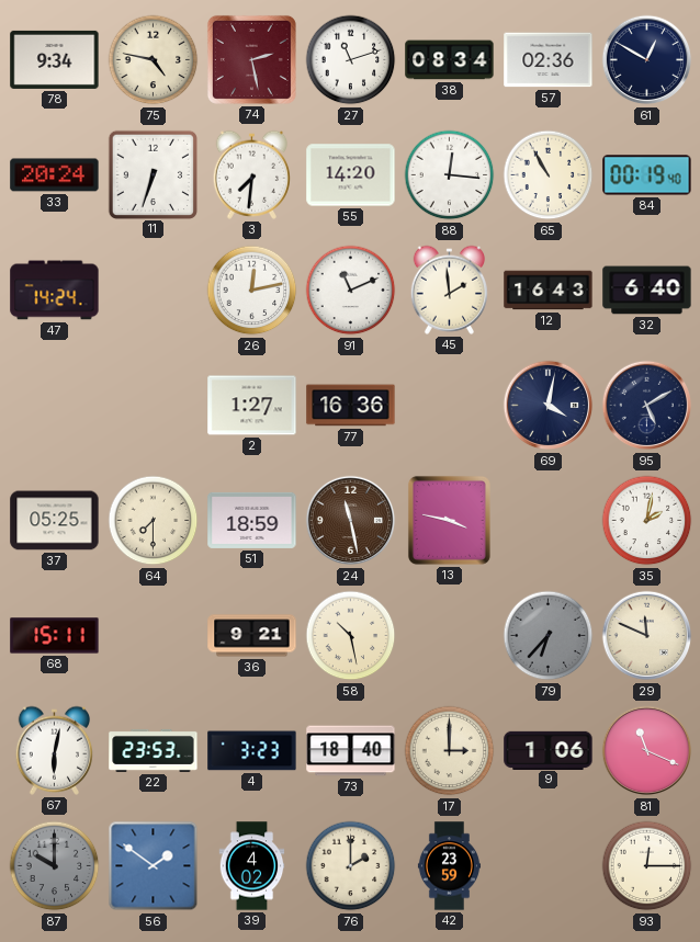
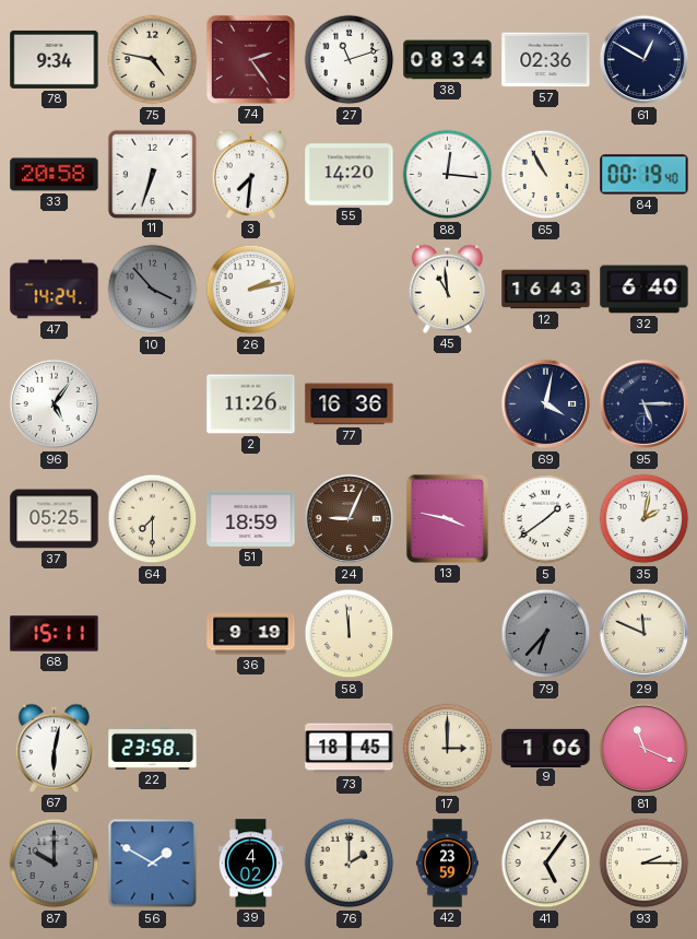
74: 2:28 -> 2:24 (250, 59)
33: 20:24 -> 20:58 (55, 175)
10: none -> 3:53 (153, 290)
26: 12:13 -> 2:13 (251, 290)
91: 11:11 -> none (351, 291)
45: 1:59 -> 10:59 (447, 289)
96: none -> 5:06 (55, 404)
2: 1:27 -> 11:26 (251, 404)
95: 5:10 -> 5:15 (645, 404)
24: 11:28 -> 9:04 (350, 519)
5: none -> 1:39 (546, 519)
36: 9:21 -> 9:19 (251, 634)
58: 10:28 -> 11:59 (350, 634)
22: 23:53 -> 23:58 (153, 748)
4: 3:23 -> none (252, 751)
73: 18:40 -> 18:45 (350, 749)
56: 1:51 -> 1:50 (153, 864)
41: none -> 5:06 (546, 864)
93: 12:15 -> 2:15 (645, 864)
